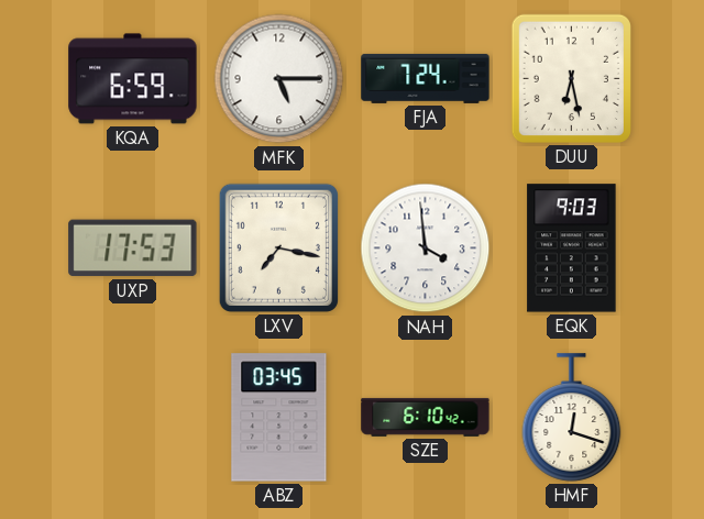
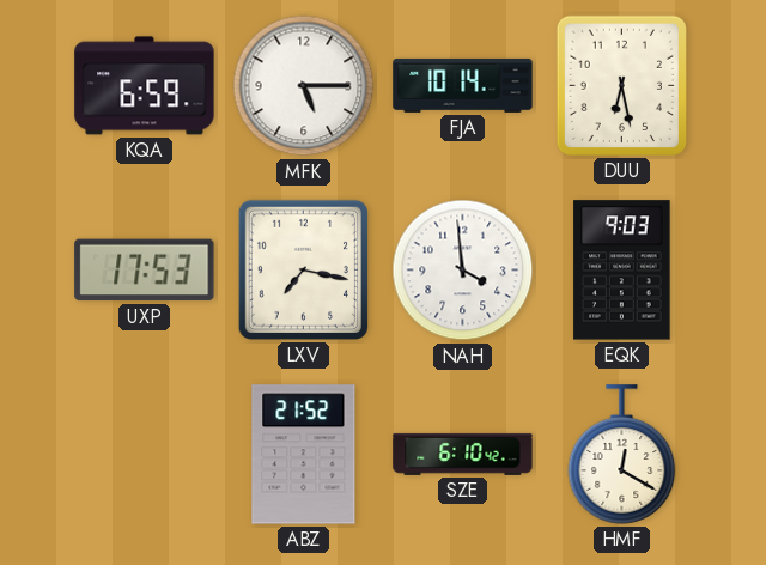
FJA: 7:24 -> 10:14 (463, 85)
ABZ: 03:45 -> 21:52 (304, 455)
HMF: 12:18 -> 12:20 (622, 455)
